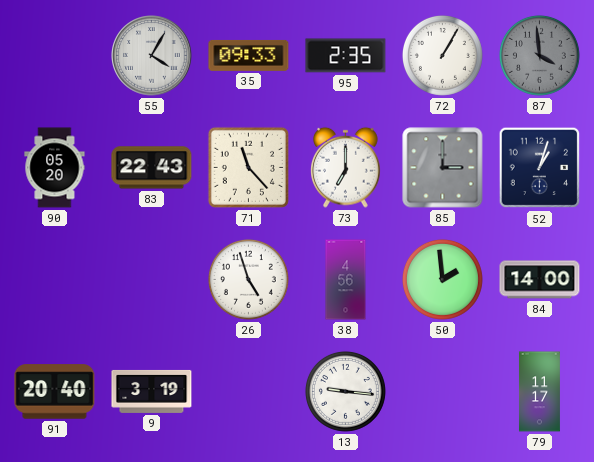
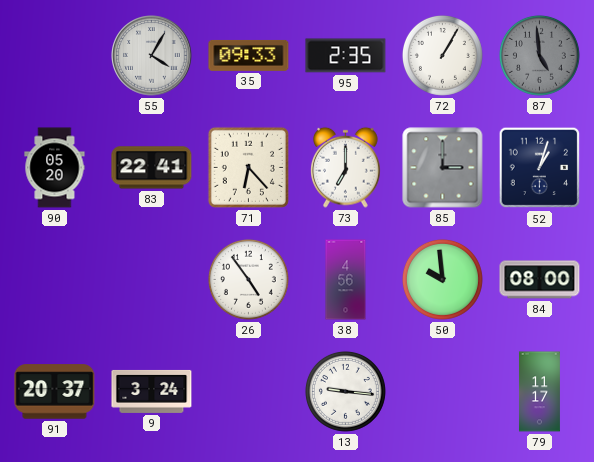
87: 3:59 -> 4:59 (539, 55)
83: 22:43 -> 22:41 (152, 168)
71: 11:23 -> 6:23 (248, 167)
26: 4:57 -> 4:54 (248, 279)
50: 1:59 -> 9:59 (442, 279)
84: 14:00 -> 08:00 (540, 280)
91: 20:40 -> 20:37 (55, 392)
9: 3:19 -> 3:24 (152, 391)
